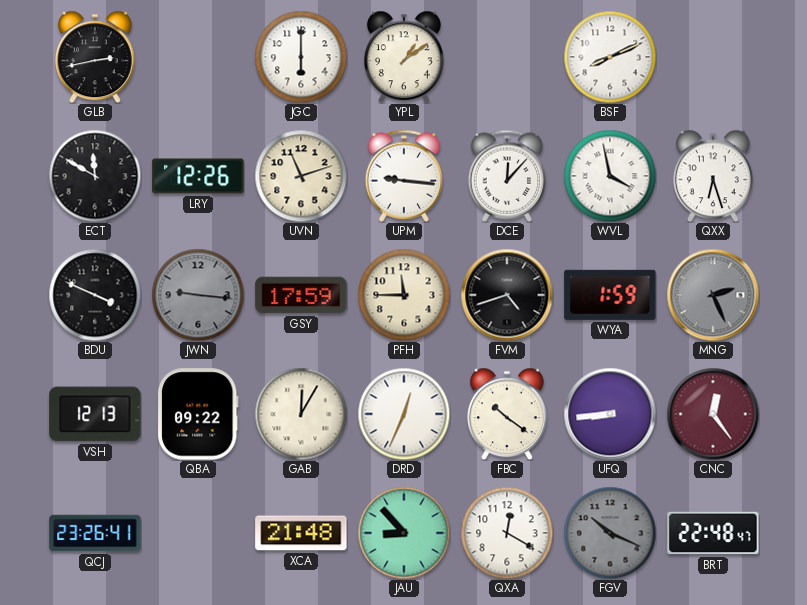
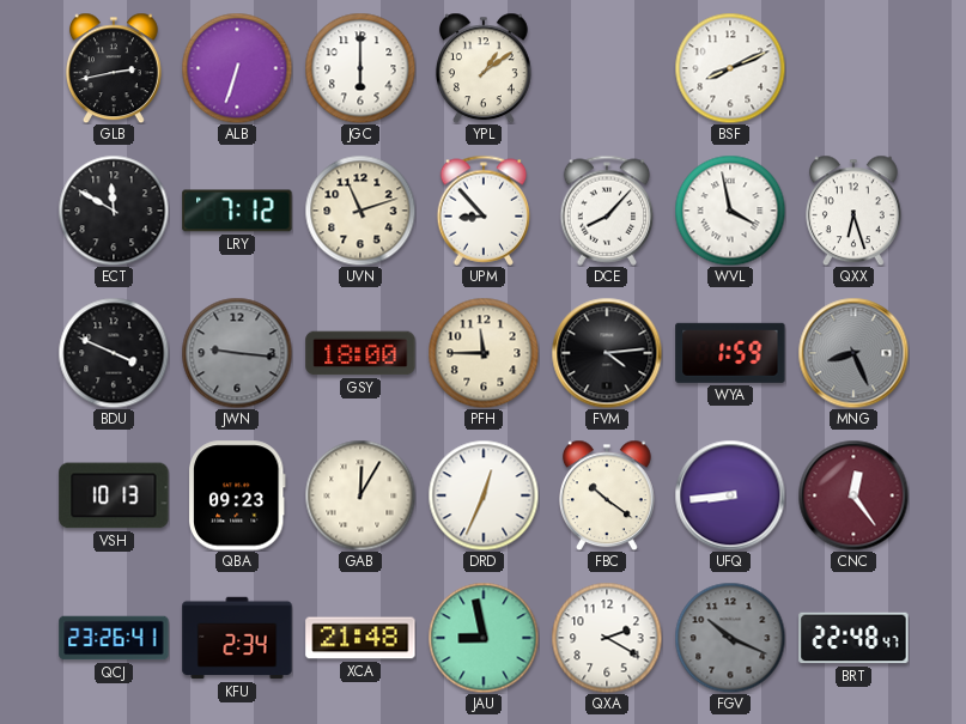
ALB: none -> 6:33 (237, 68)
LRY: 12:26 -> 7:12 (237, 211)
UPM: 9:16 -> 8:53 (484, 211)
DCE: 12:07 -> 8:07 (607, 211)
GSY: 17:59 -> 18:00 (360, 353)
FVM: 4:42 -> 4:14 (607, 353)
MNG: 2:26 -> 8:26 (853, 353)
VSH: 12:13 -> 10:13 (114, 495)
QBA: 09:22 -> 09:23 (237, 495)
KFU: none -> 2:34 (237, 638)
JAU: 8:53 -> 8:58 (484, 638)
QXA: 12:20 -> 2:20 (607, 638)
